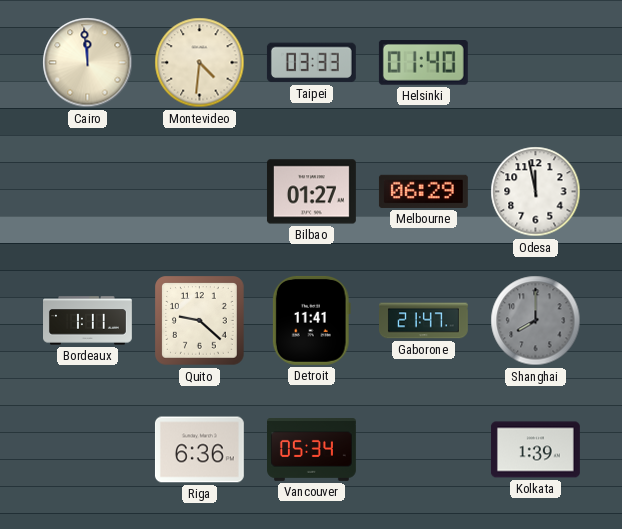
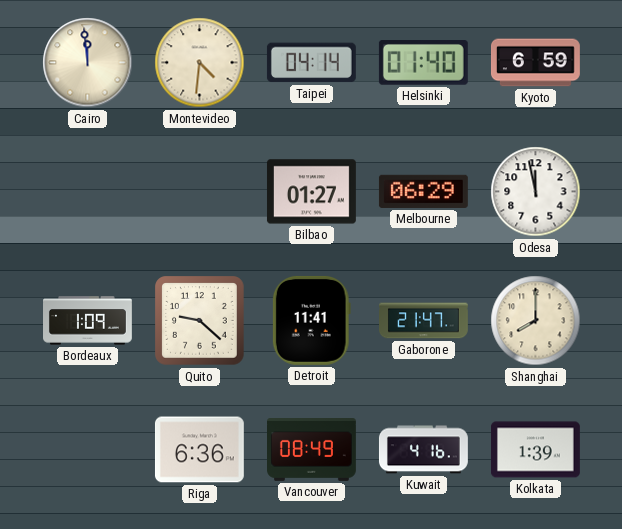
Taipei: 03:33 -> 04:14 (311, 63)
Kyoto: none -> 6:59 (535, 63)
Bordeaux: 1:11 -> 1:09 (88, 321)
Shanghai dial: grey -> cream (536, 321)
Vancouver: 05:34 -> 08:49 (312, 450)
Kuwait: none -> 4:16 (424, 450)
